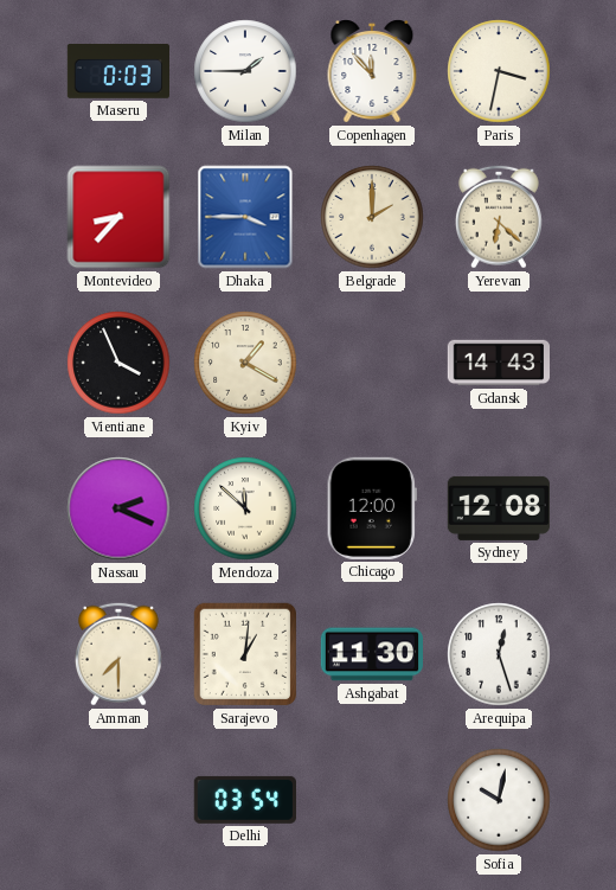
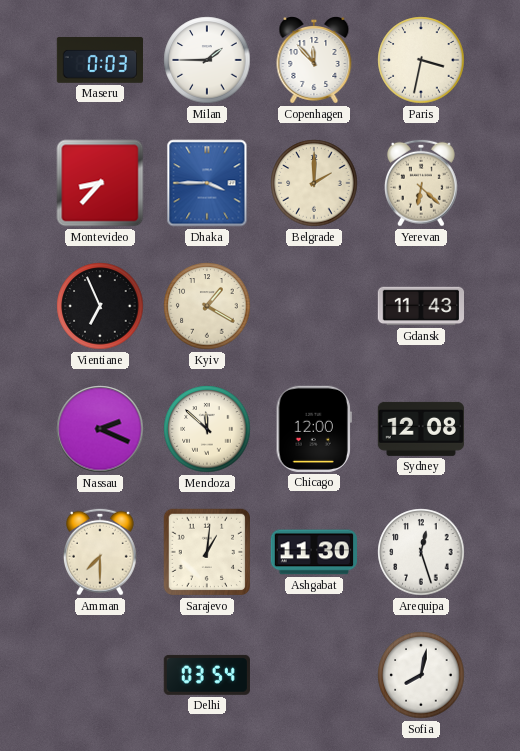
Vientiane: 3:56 -> 6:56 (100, 306)
Gdansk: 14:43 -> 11:43 (420, 306)
Sofia: 10:02 -> 8:02 (421, 675)
